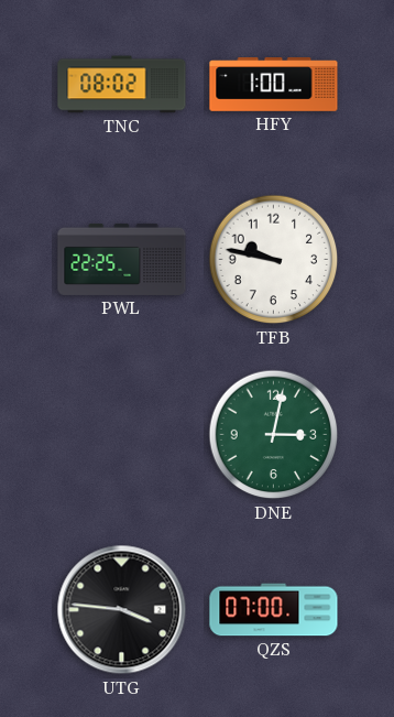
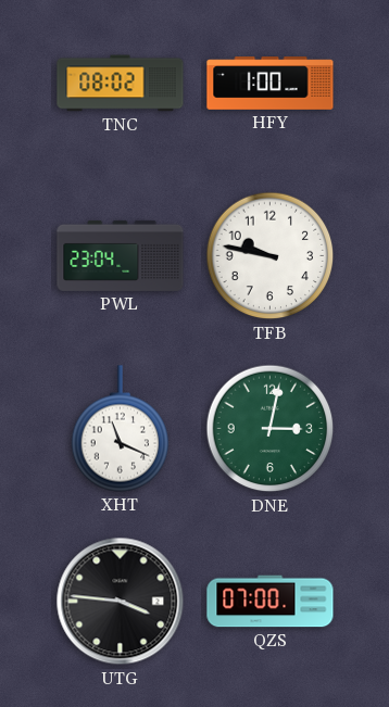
PWL: 22:25 -> 23:04 (121, 255)
XHT: none -> 11:19 (121, 429)
